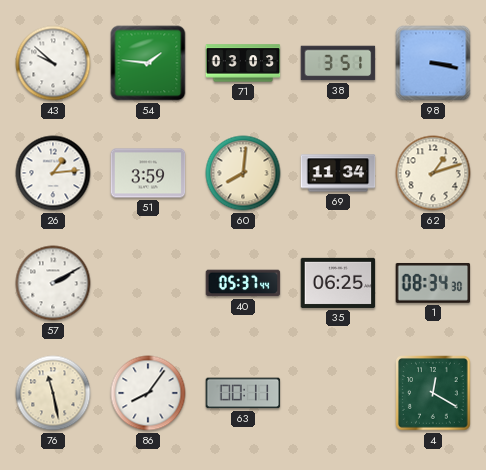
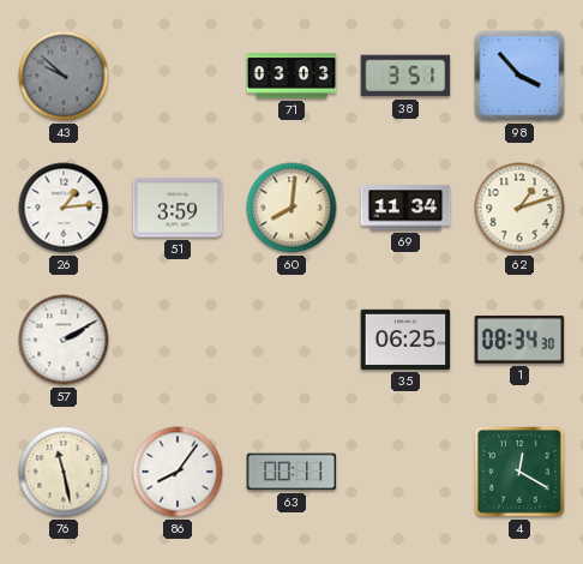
43 dial: white -> grey (64, 76)
54: 1:46 -> none (148, 63)
98: 3:17 -> 3:53 (519, 76)
40: 05:37 -> none (243, 283)
